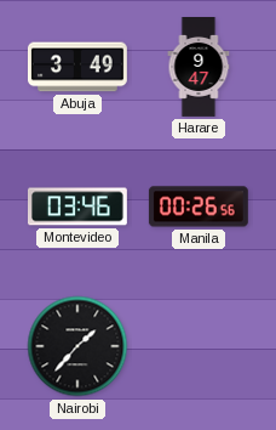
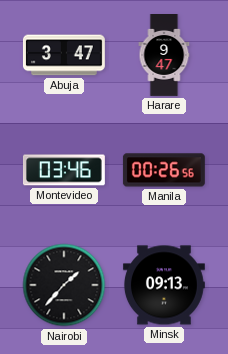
Abuja: 3:49 -> 3:47 (64, 55)
Minsk: none -> 09:13 (164, 285)
